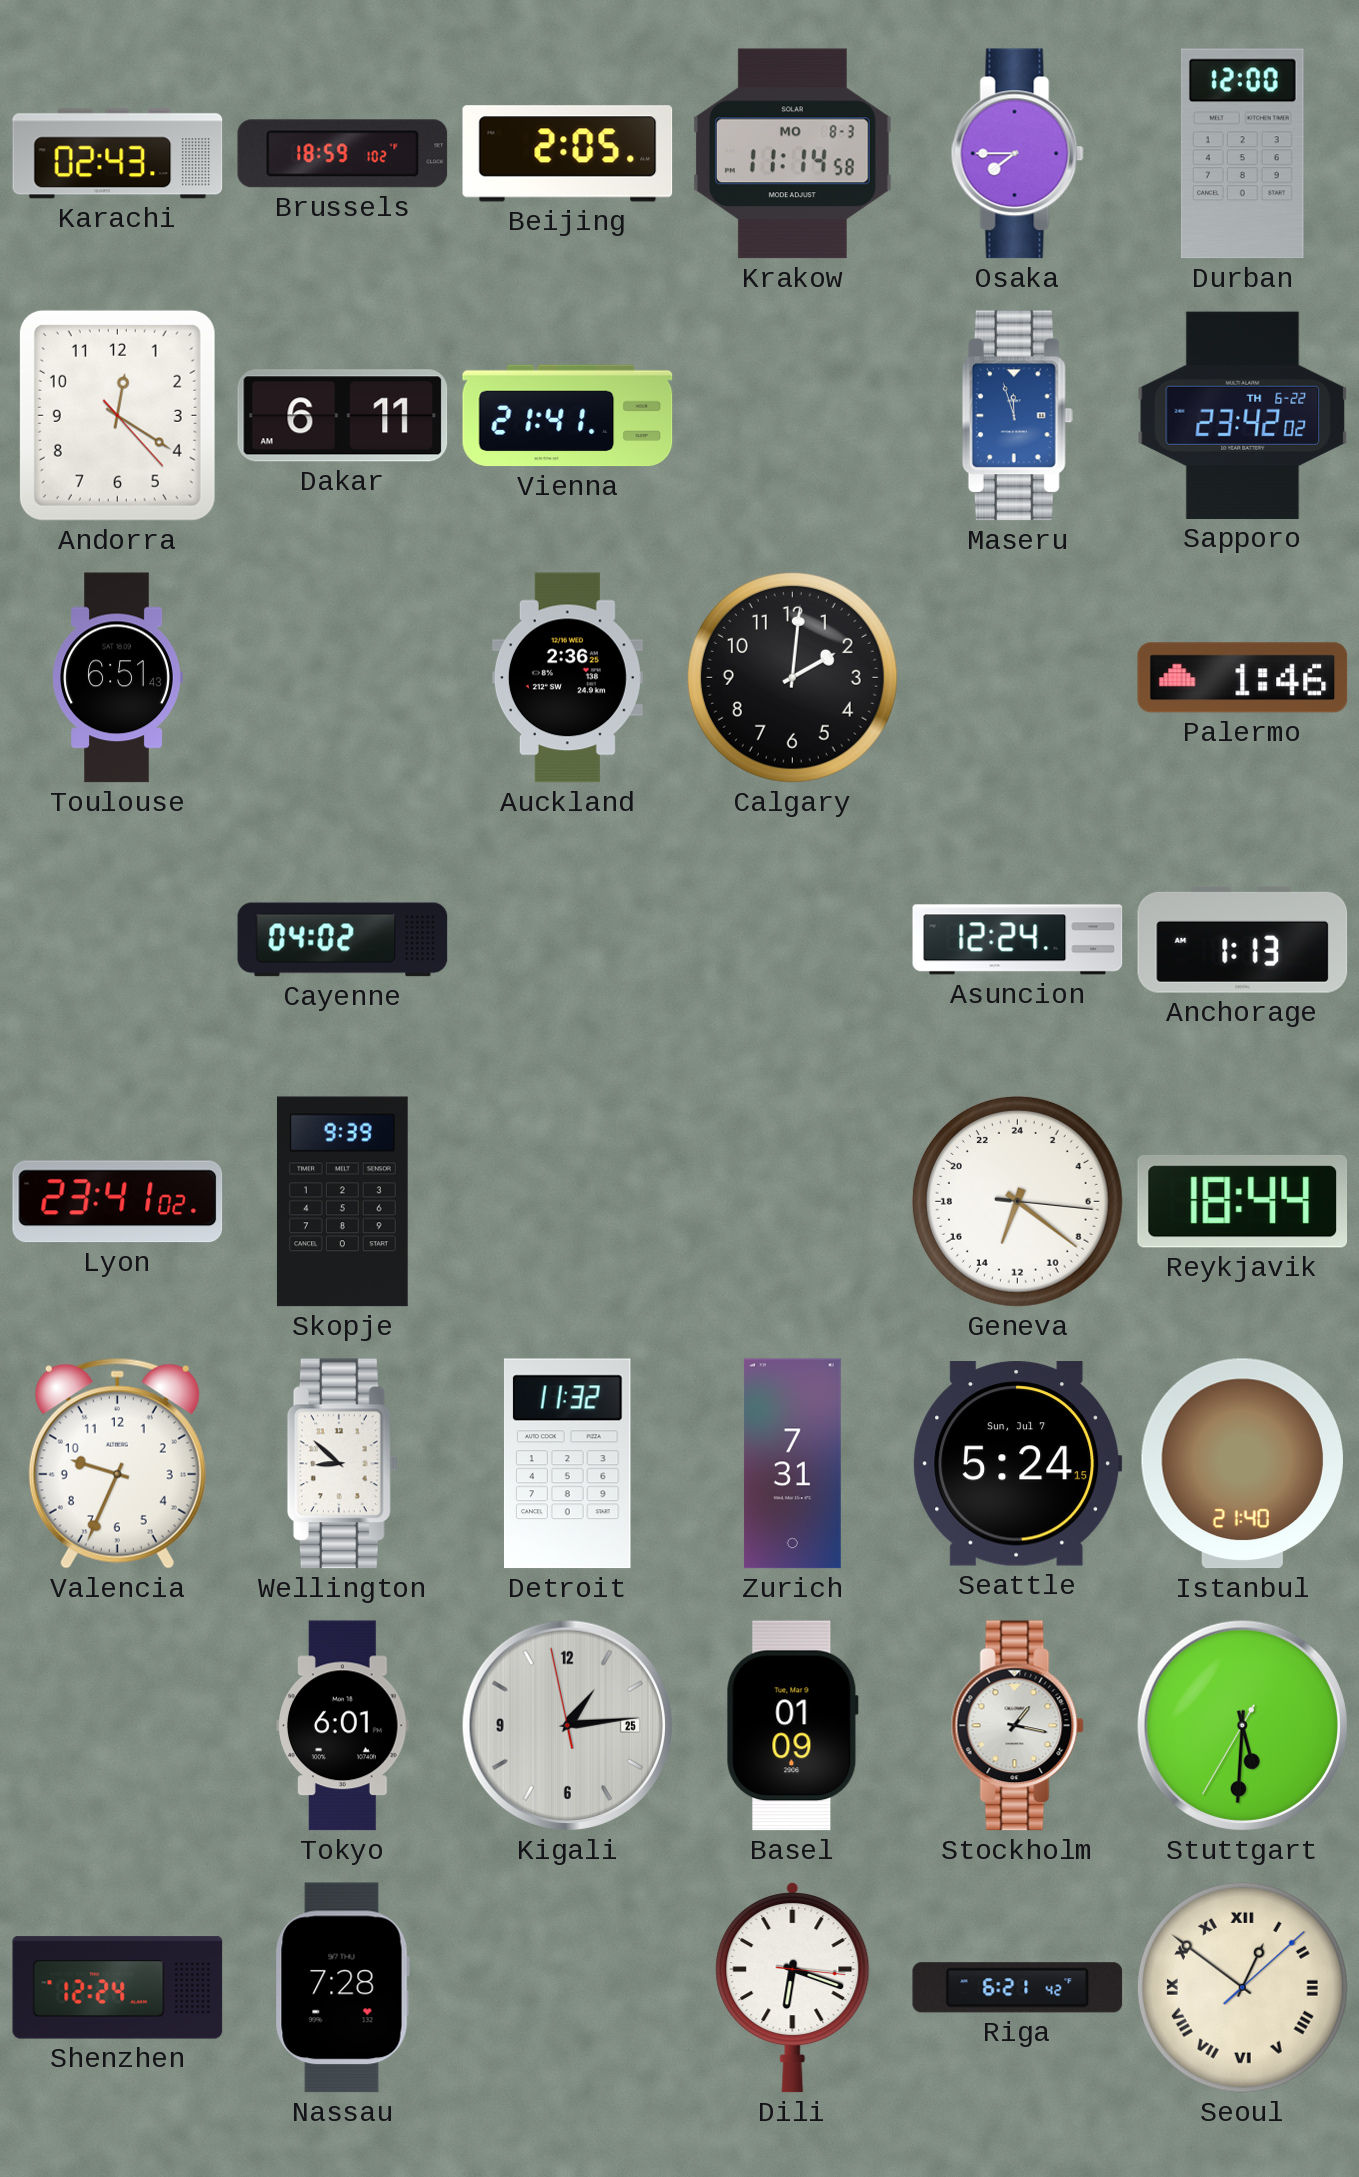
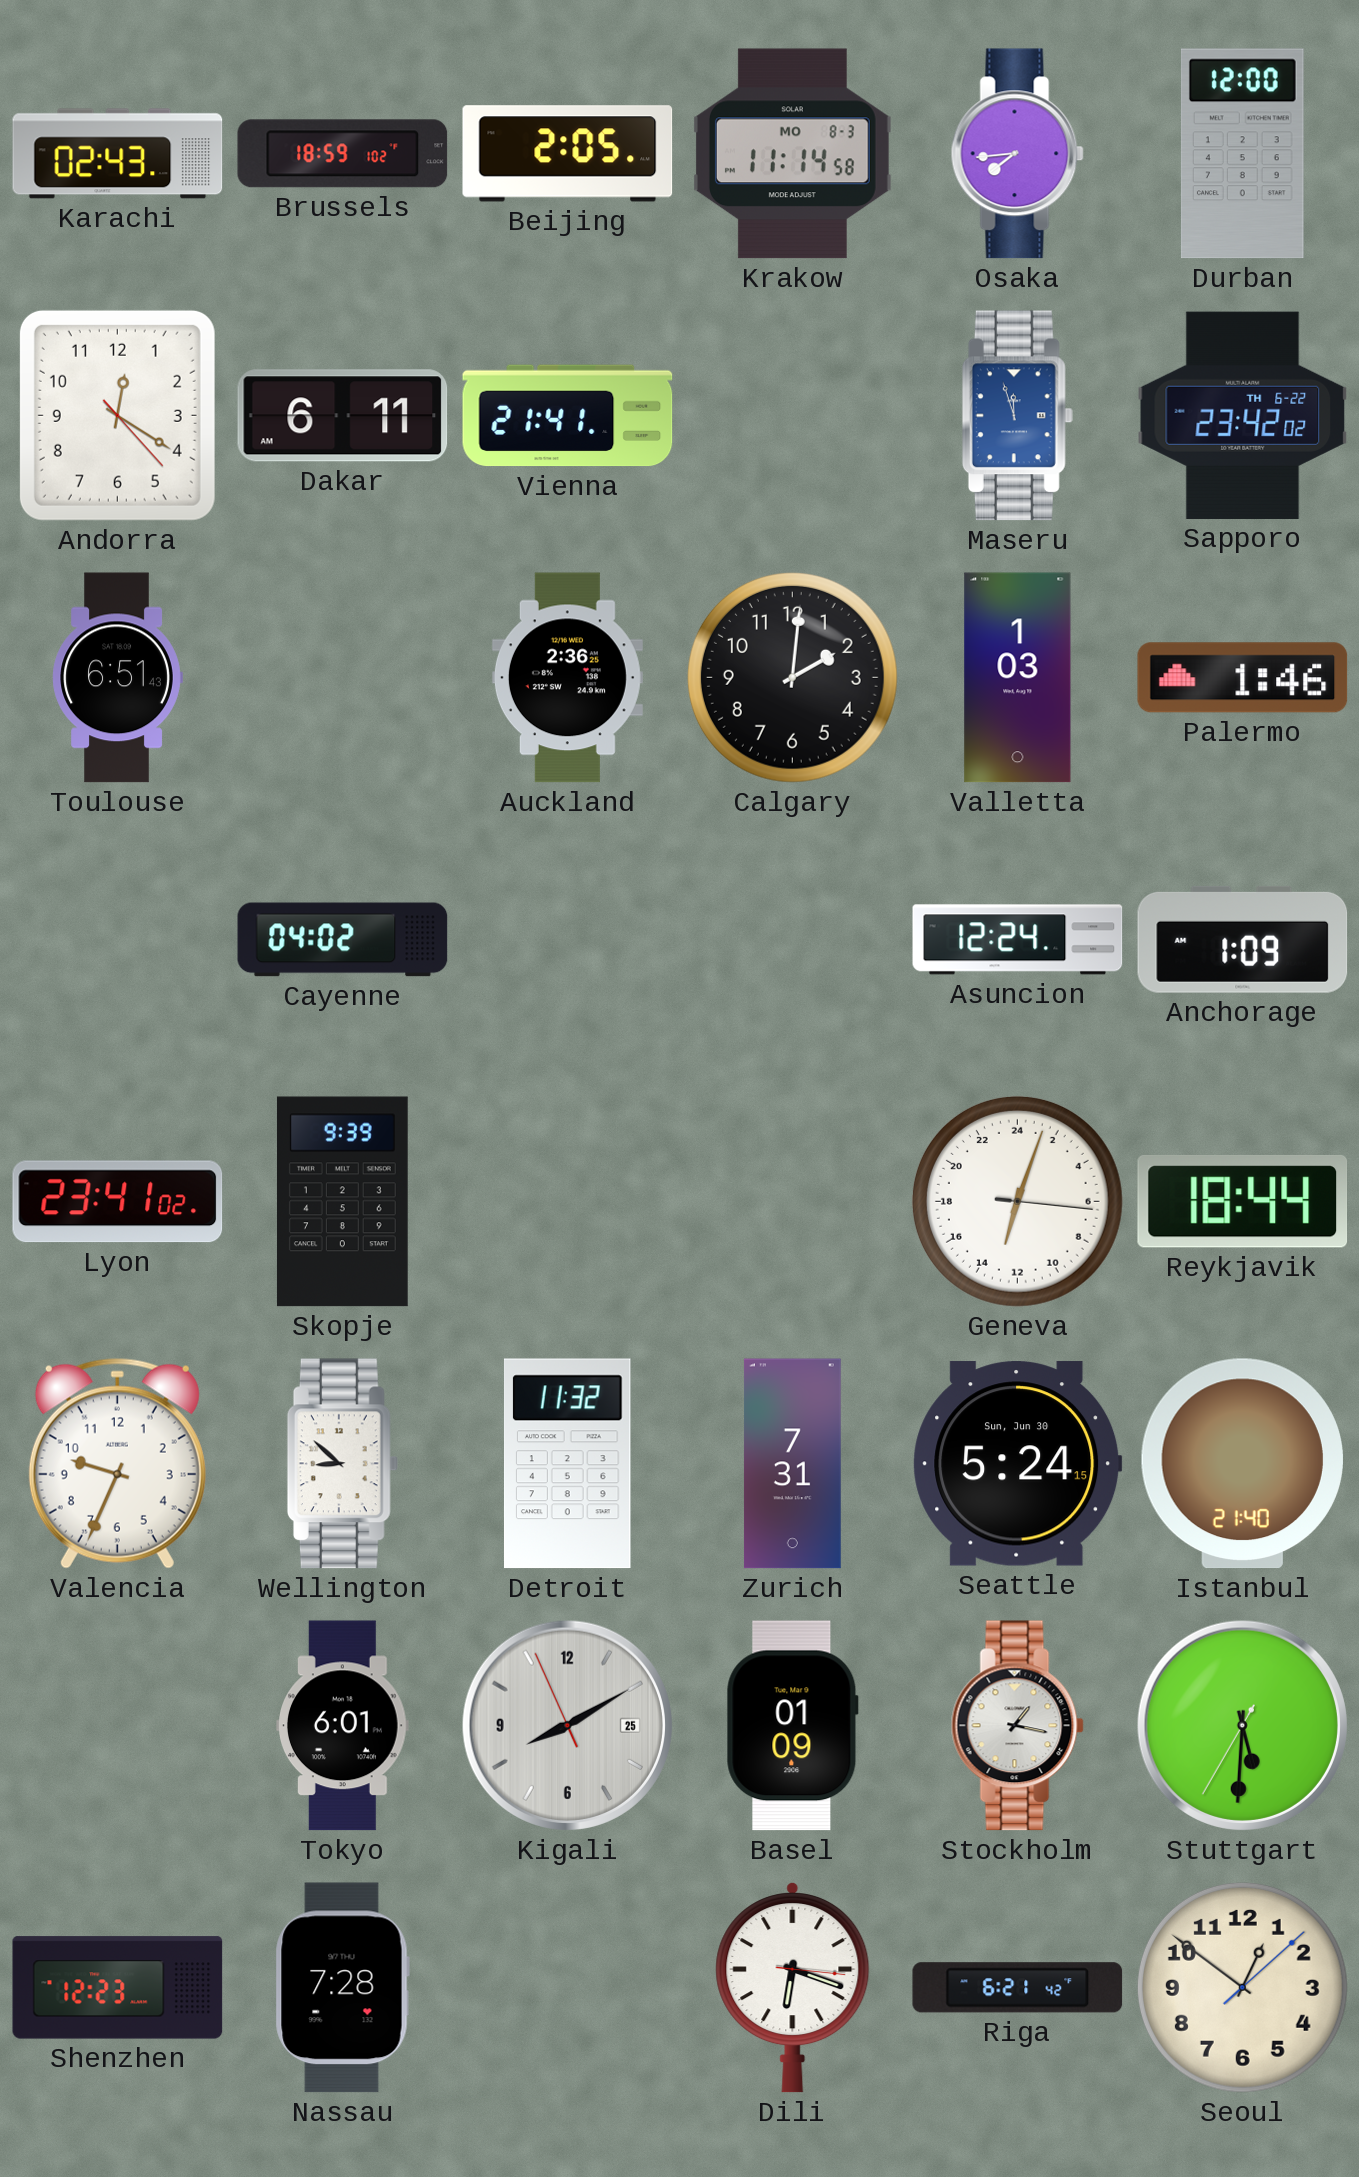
Osaka: 7:45 -> 7:44 (1017, 154)
Valletta: none -> 1:03 (1018, 678)
Anchorage: 1:13 -> 1:09 (1243, 939)
Geneva: 13:21 -> 13:03 (1017, 1201)
Seattle date: Sun, Jul 7 -> Sun, Jun 30 (1018, 1464)
Kigali: 1:13 -> 8:09 (567, 1725)
Shenzhen: 12:24 -> 12:23 (118, 1988)
Seoul numerals: Roman -> Arabic (1242, 1987)
